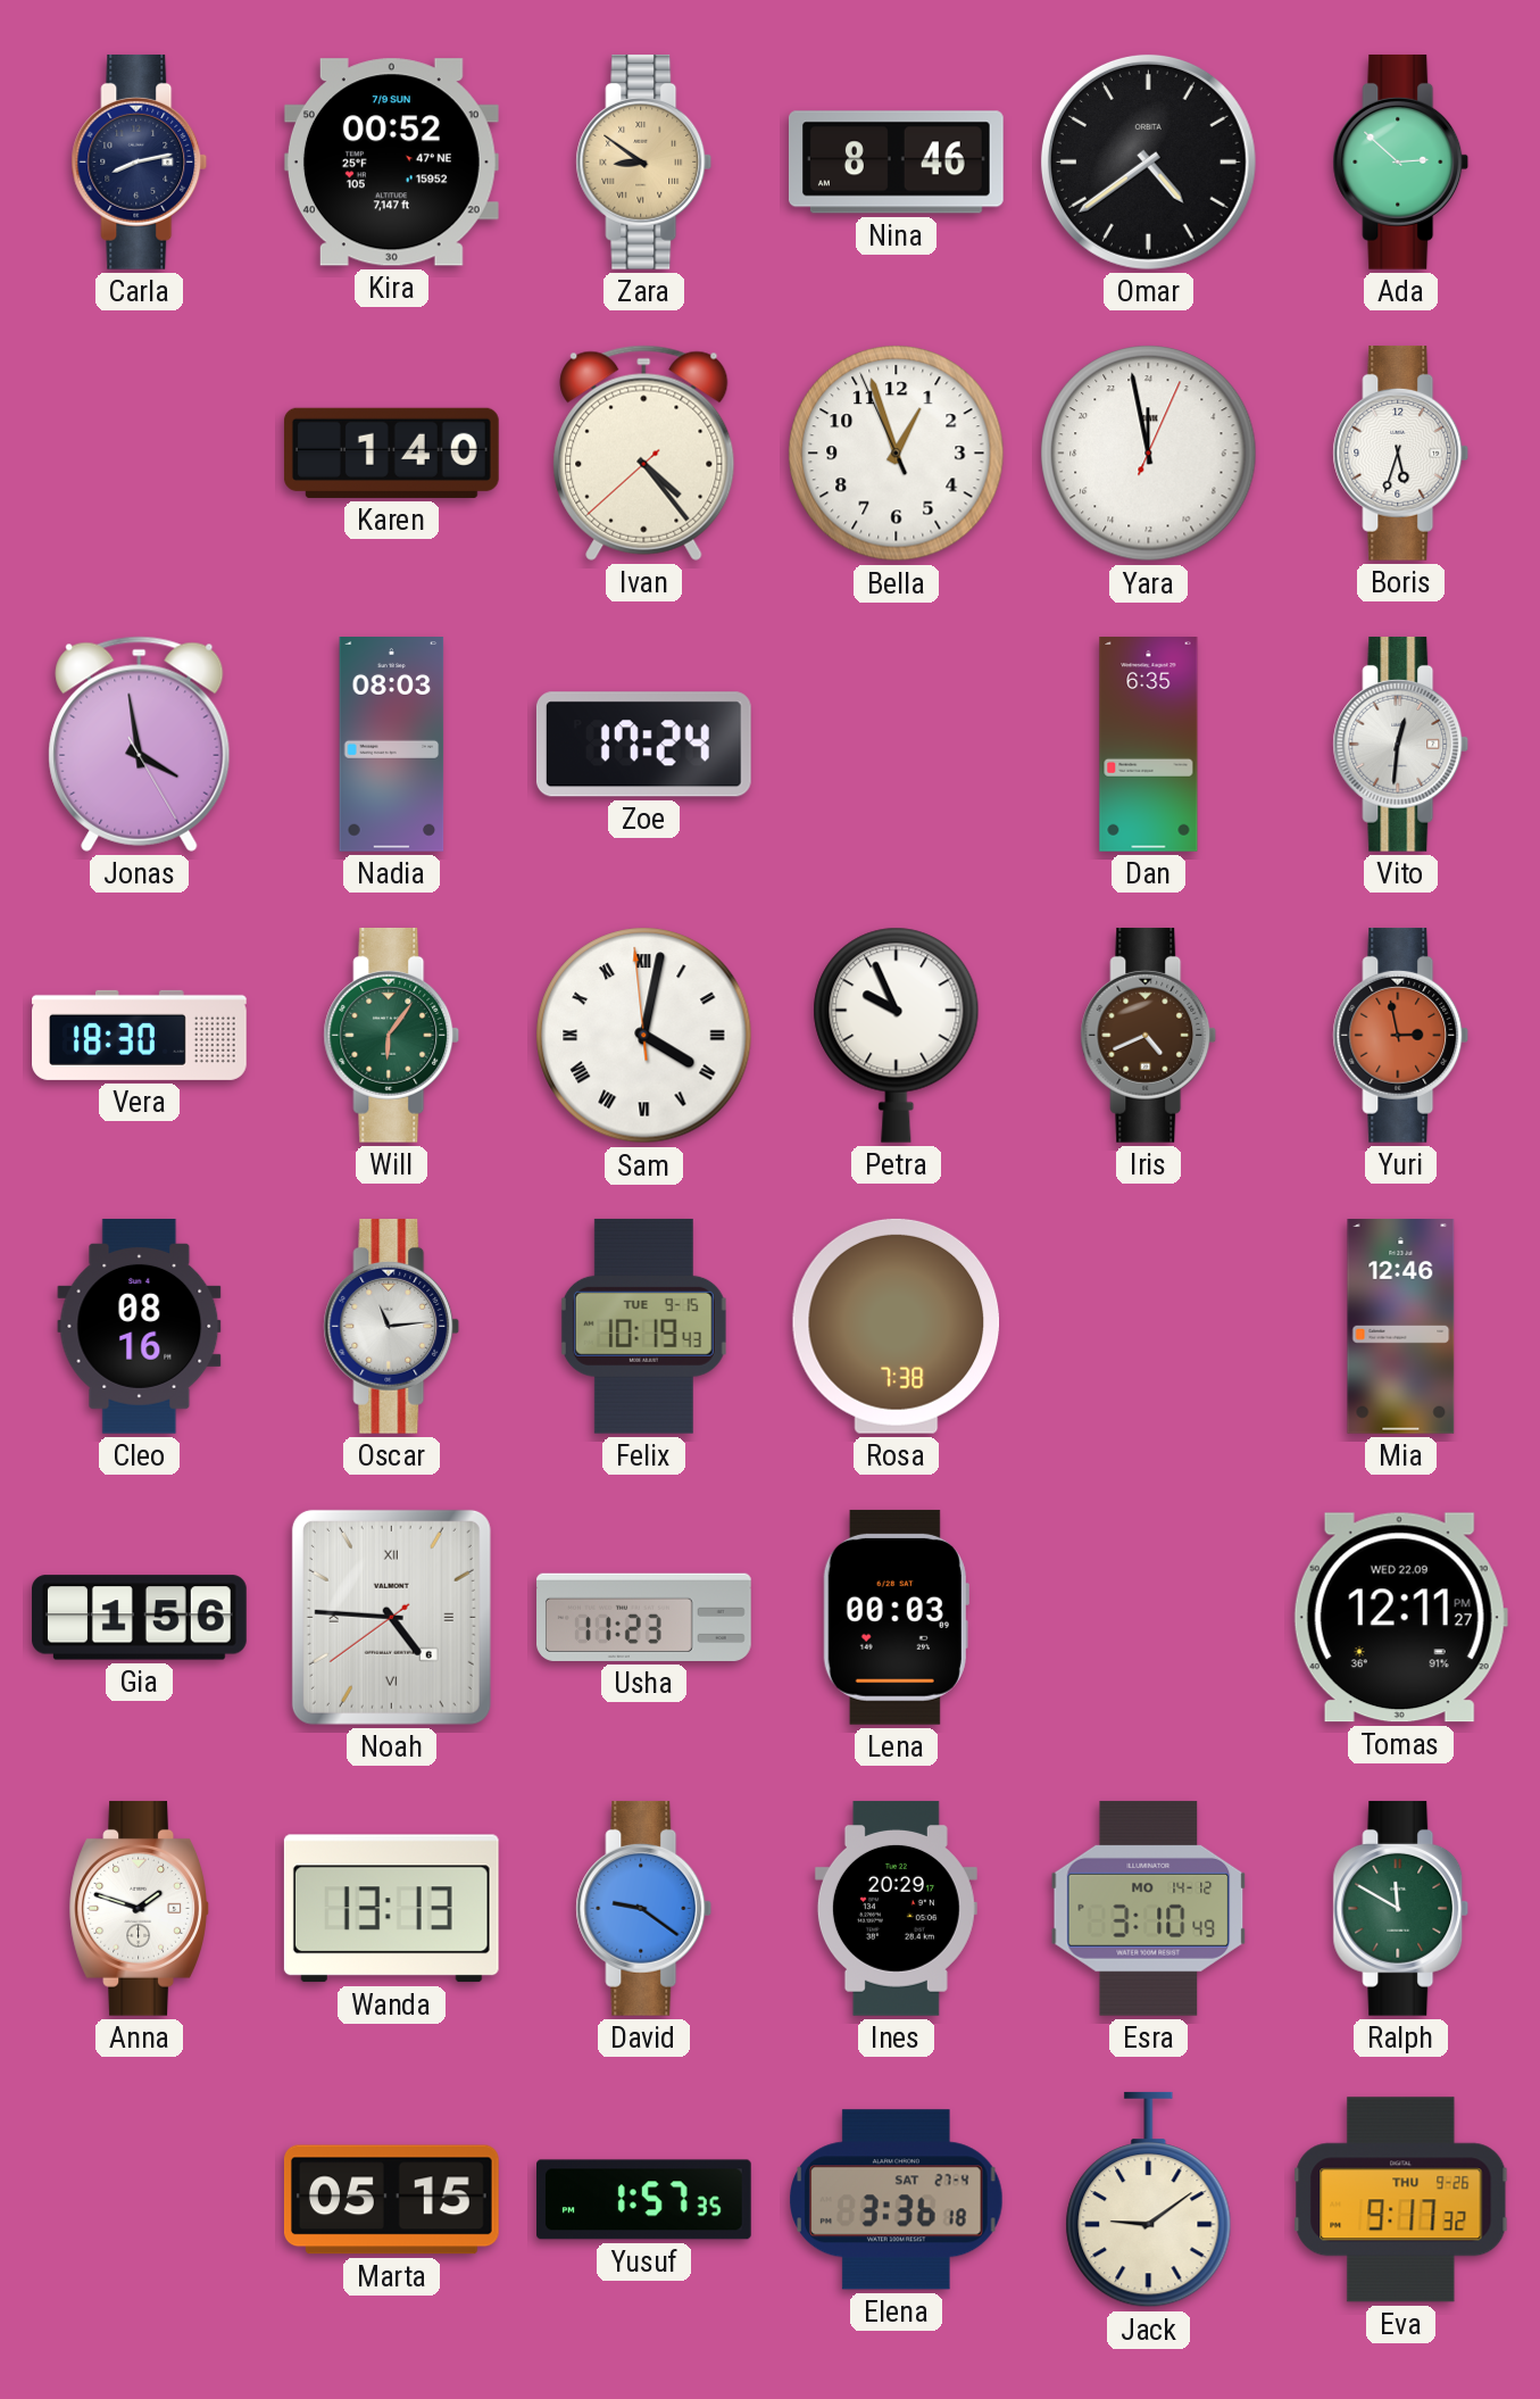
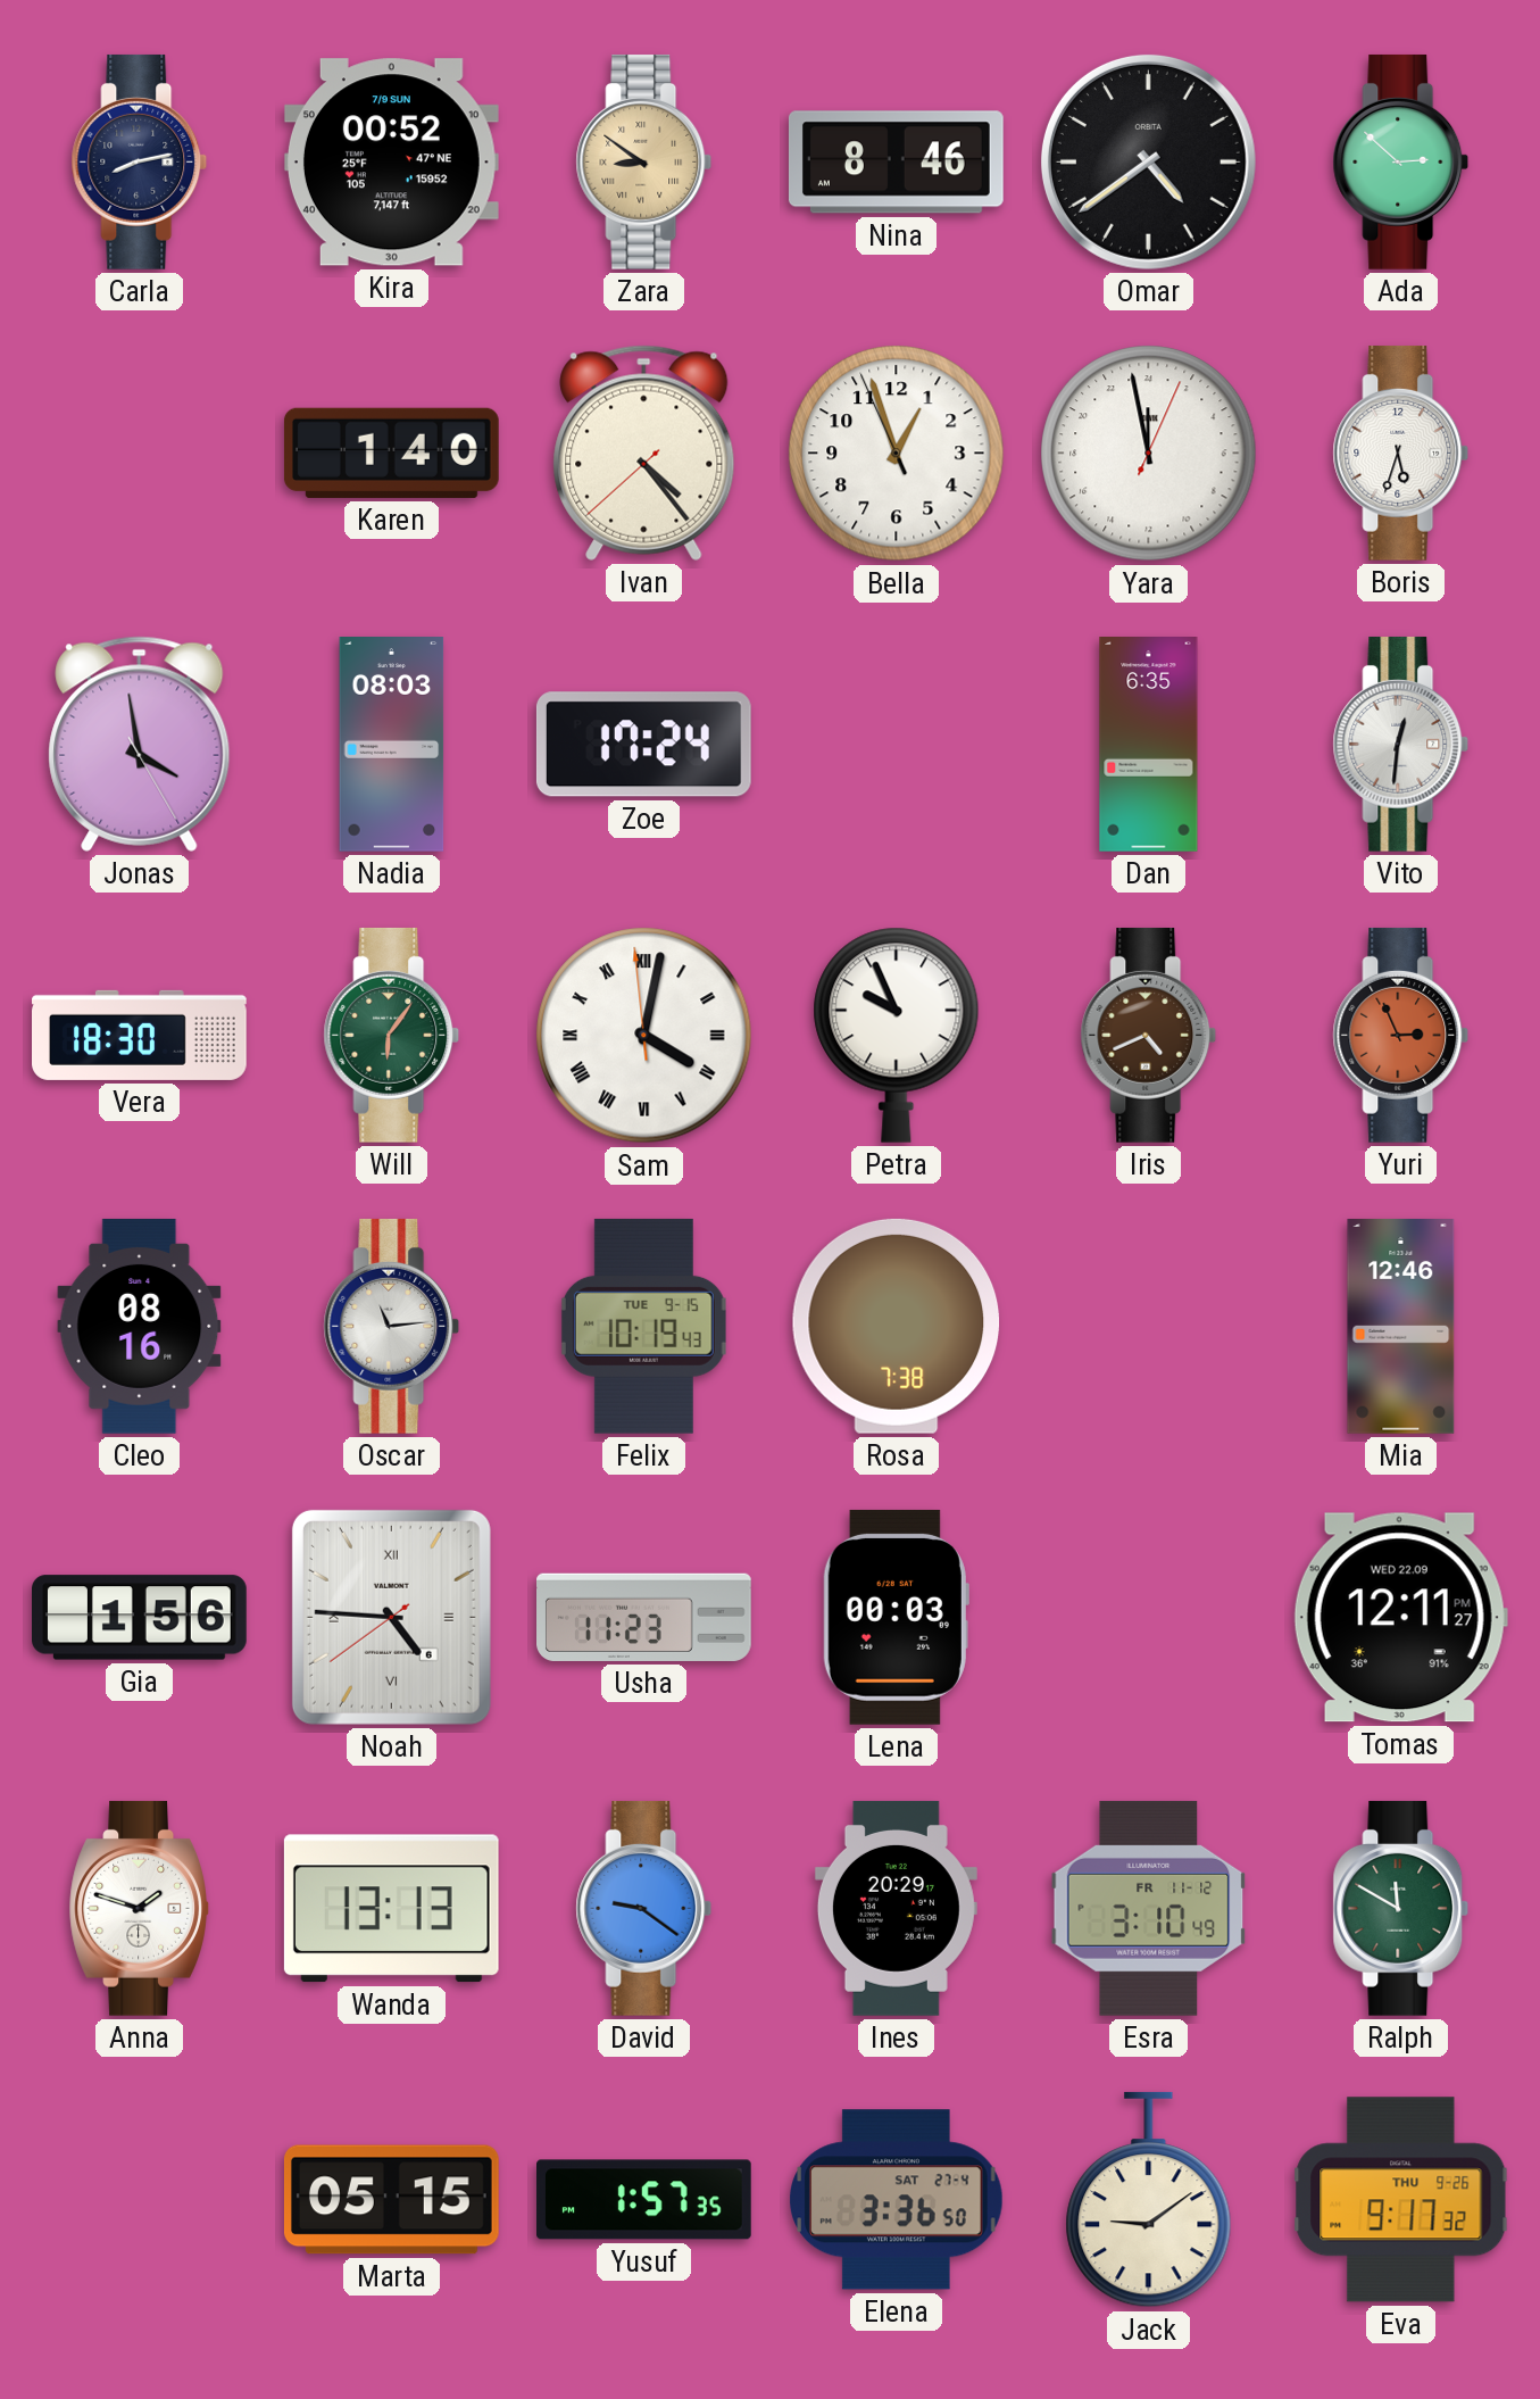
Yuri: 2:58 -> 2:56 (1401, 1035)
Esra date: MO 14-12 -> FR 11-12 (1149, 1908)
Elena: 3:36:18 -> 3:36:50 (897, 2200)
